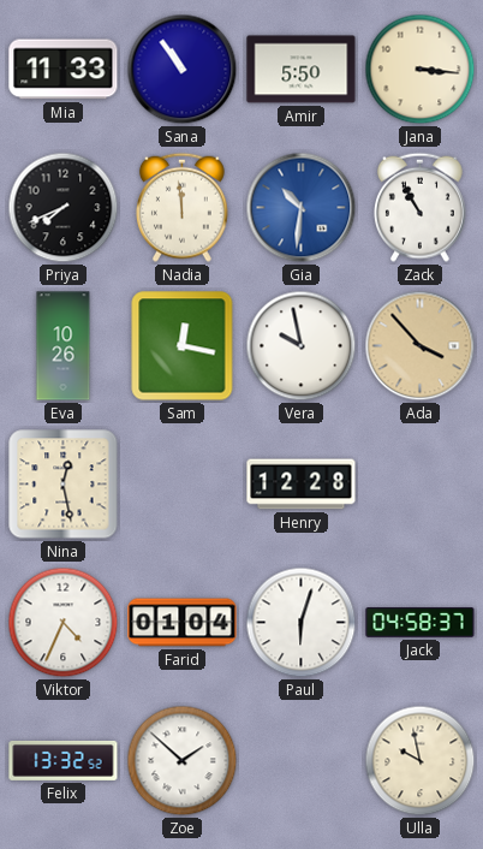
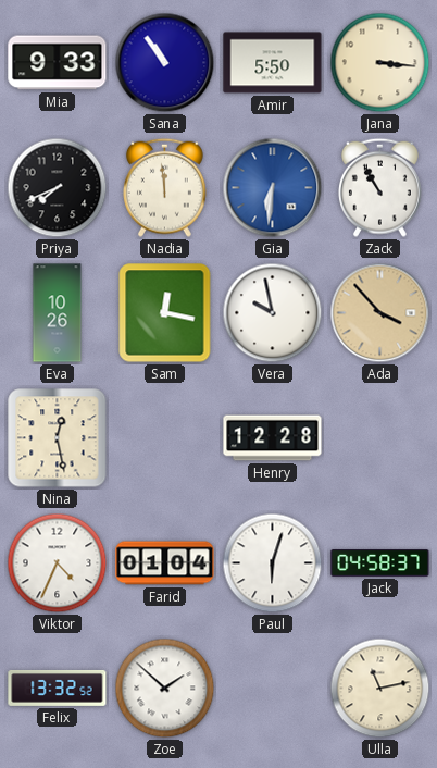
Mia: 11:33 -> 9:33 (58, 63)
Gia: 10:31 -> 6:31 (273, 188)
Ulla: 9:58 -> 11:13 (380, 689)
